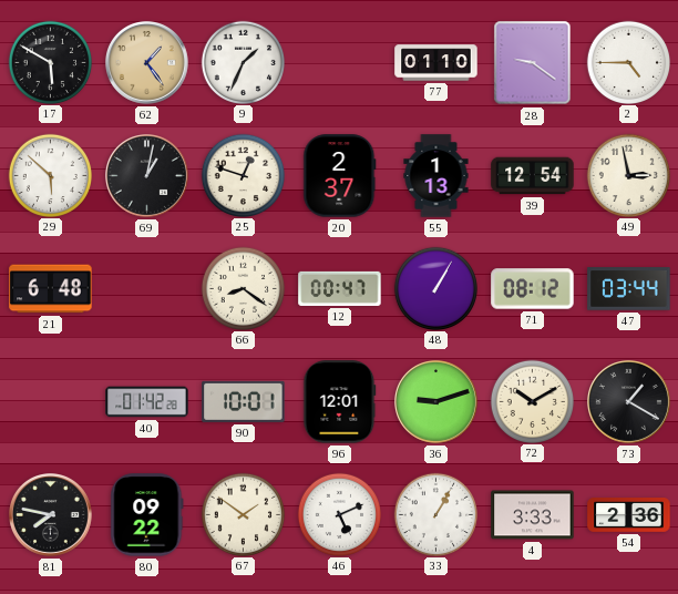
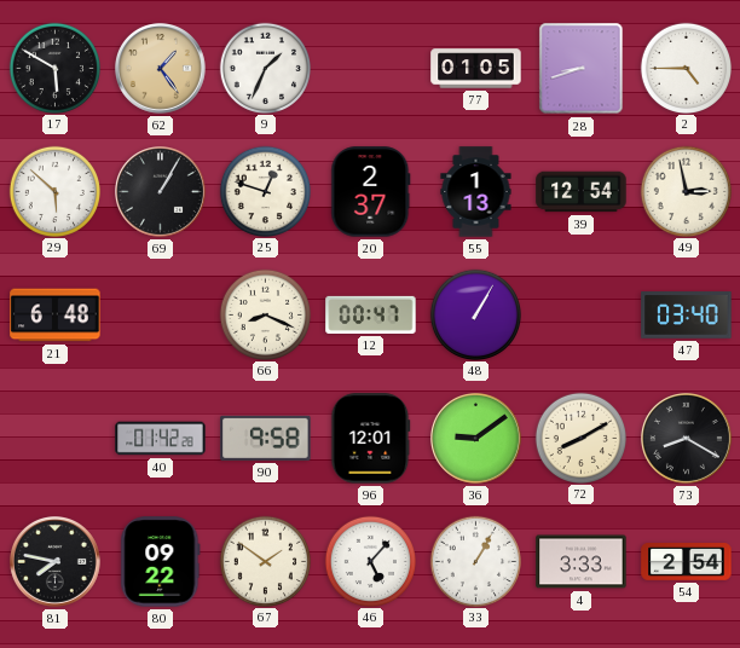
77: 01:10 -> 01:05 (476, 69)
28: 9:21 -> 8:42 (582, 69)
69: 1:02 -> 1:05 (161, 192)
66: 8:21 -> 8:19 (265, 314)
71: 08:12 -> none (533, 289)
47: 03:44 -> 03:40 (687, 316)
90: 10:01 -> 9:58 (266, 438)
36: 9:12 -> 9:09 (476, 439)
72: 10:10 -> 8:10 (580, 438)
73: 1:20 -> 8:20 (687, 439)
46: 5:11 -> 5:07 (370, 561)
54: 2:36 -> 2:54 (687, 562)
